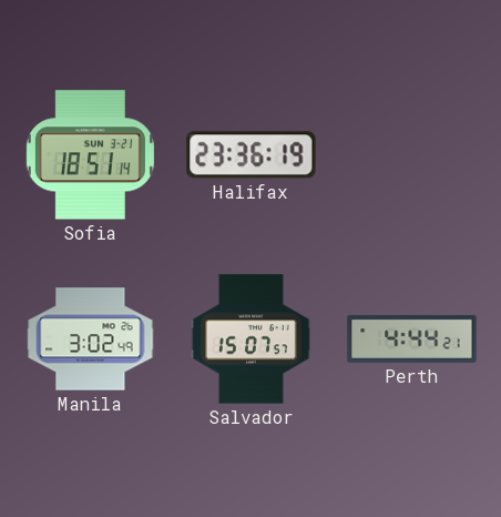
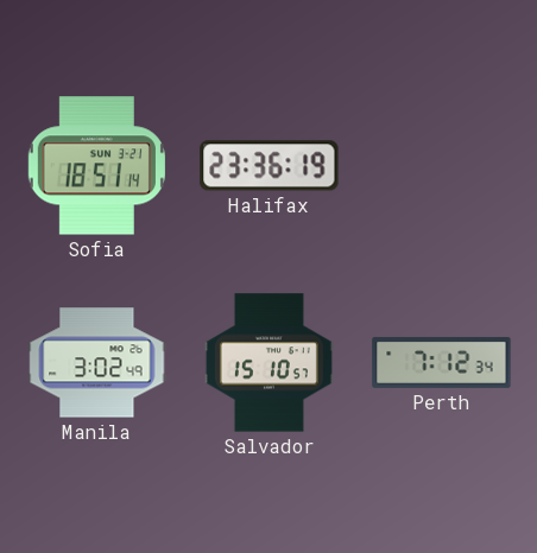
Salvador: 15:07 -> 15:10 (268, 363)
Perth: 4:44 -> 7:12 (442, 362)
